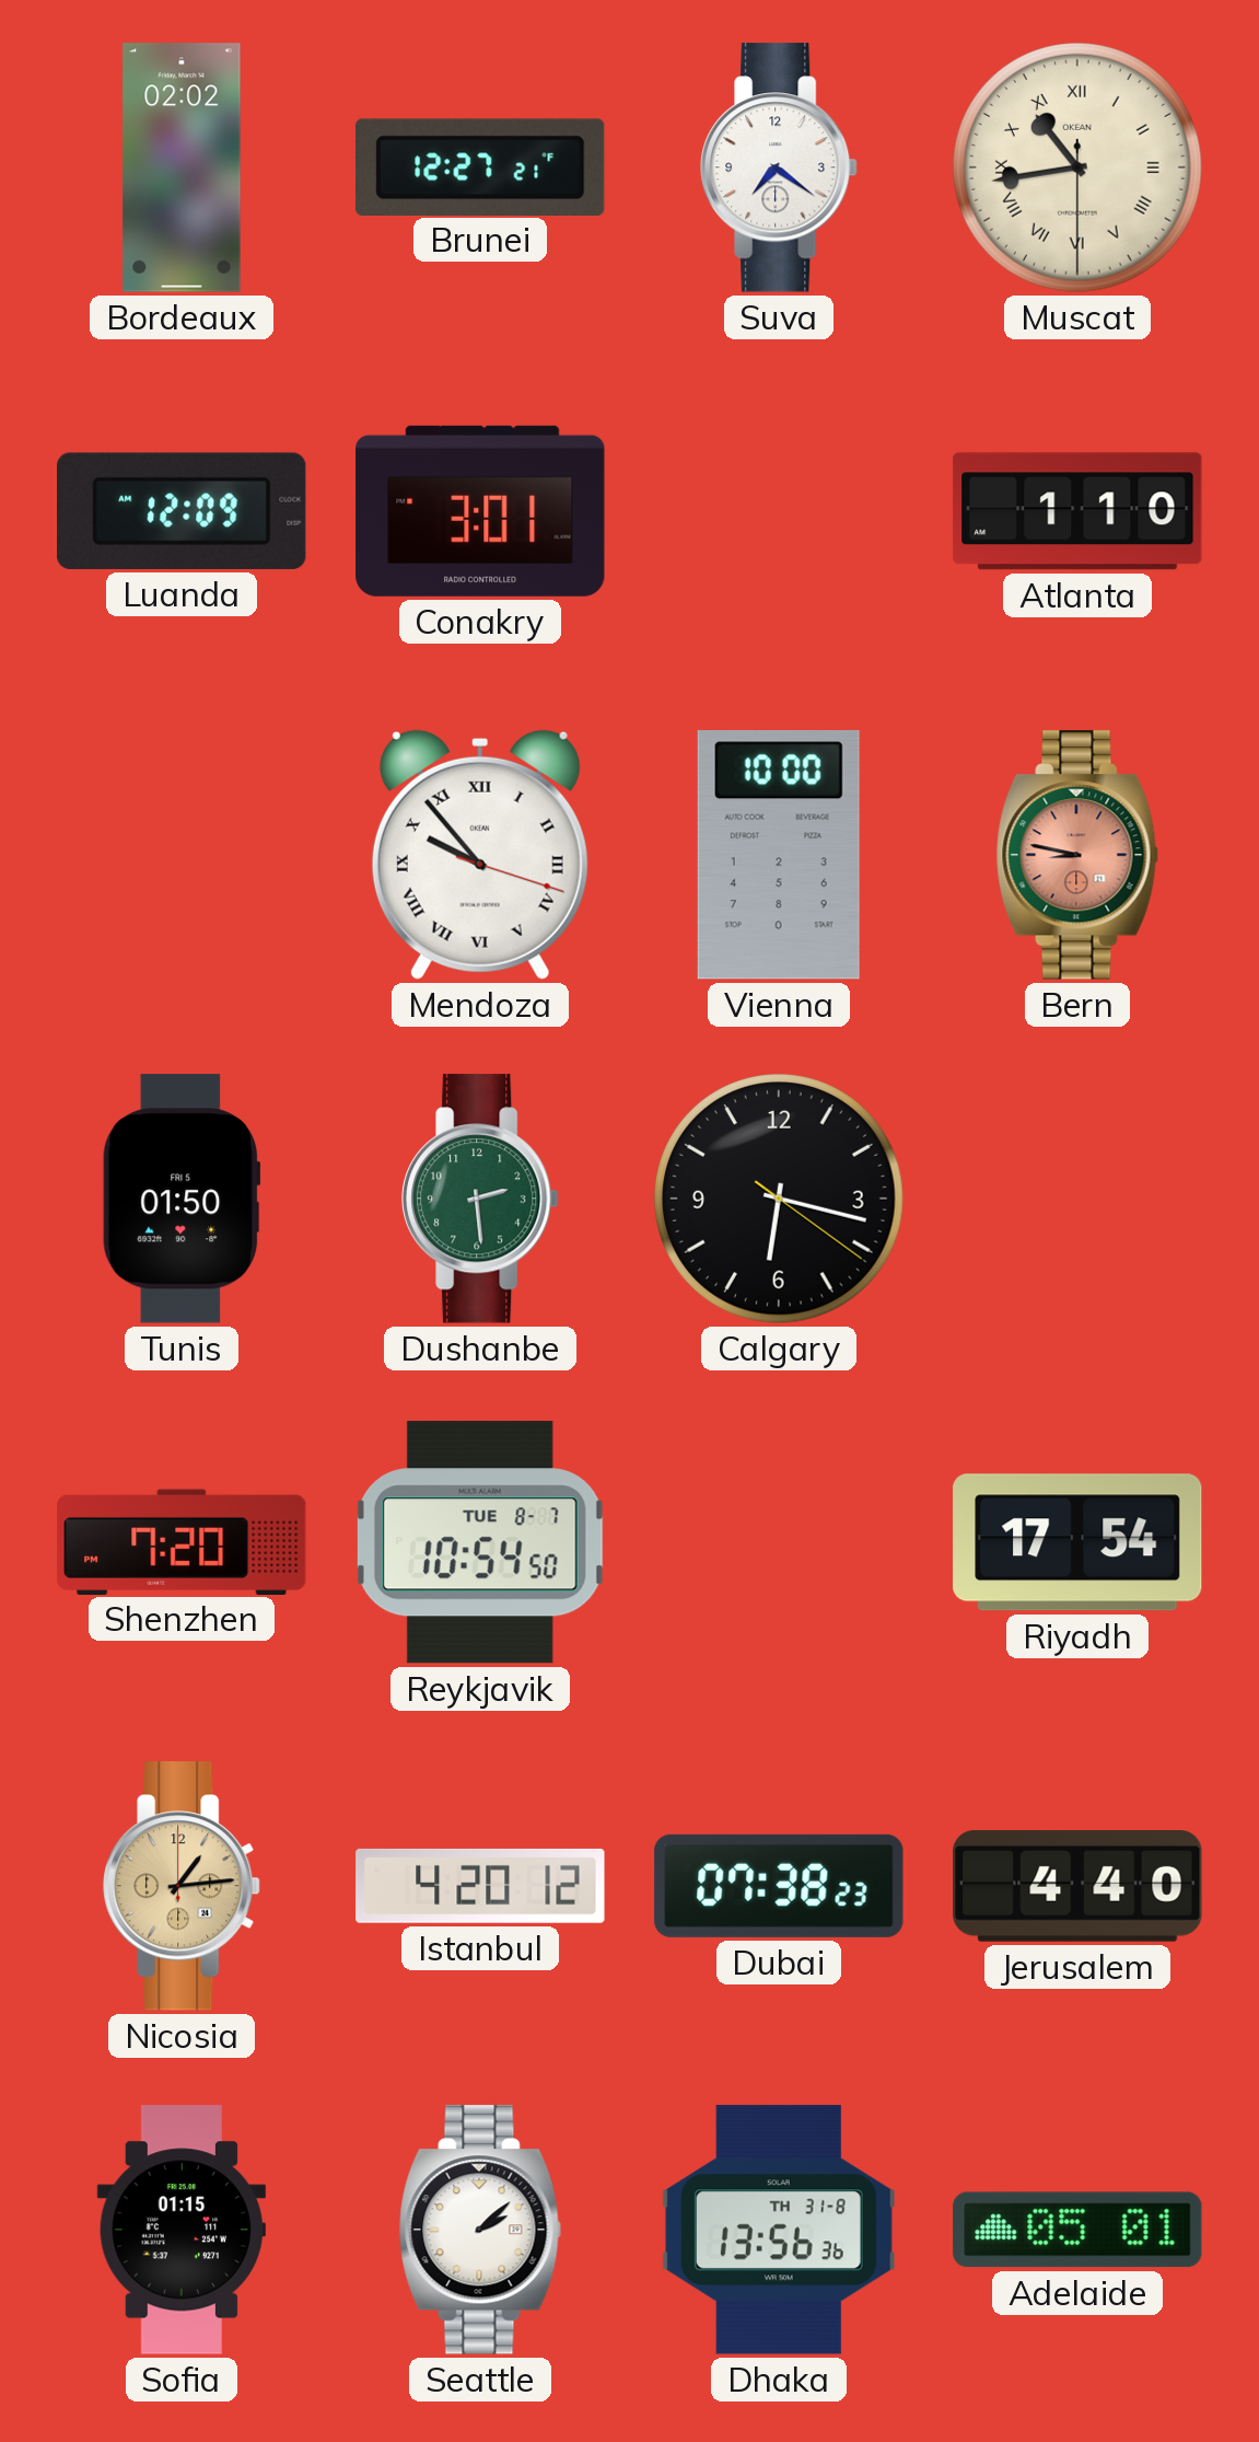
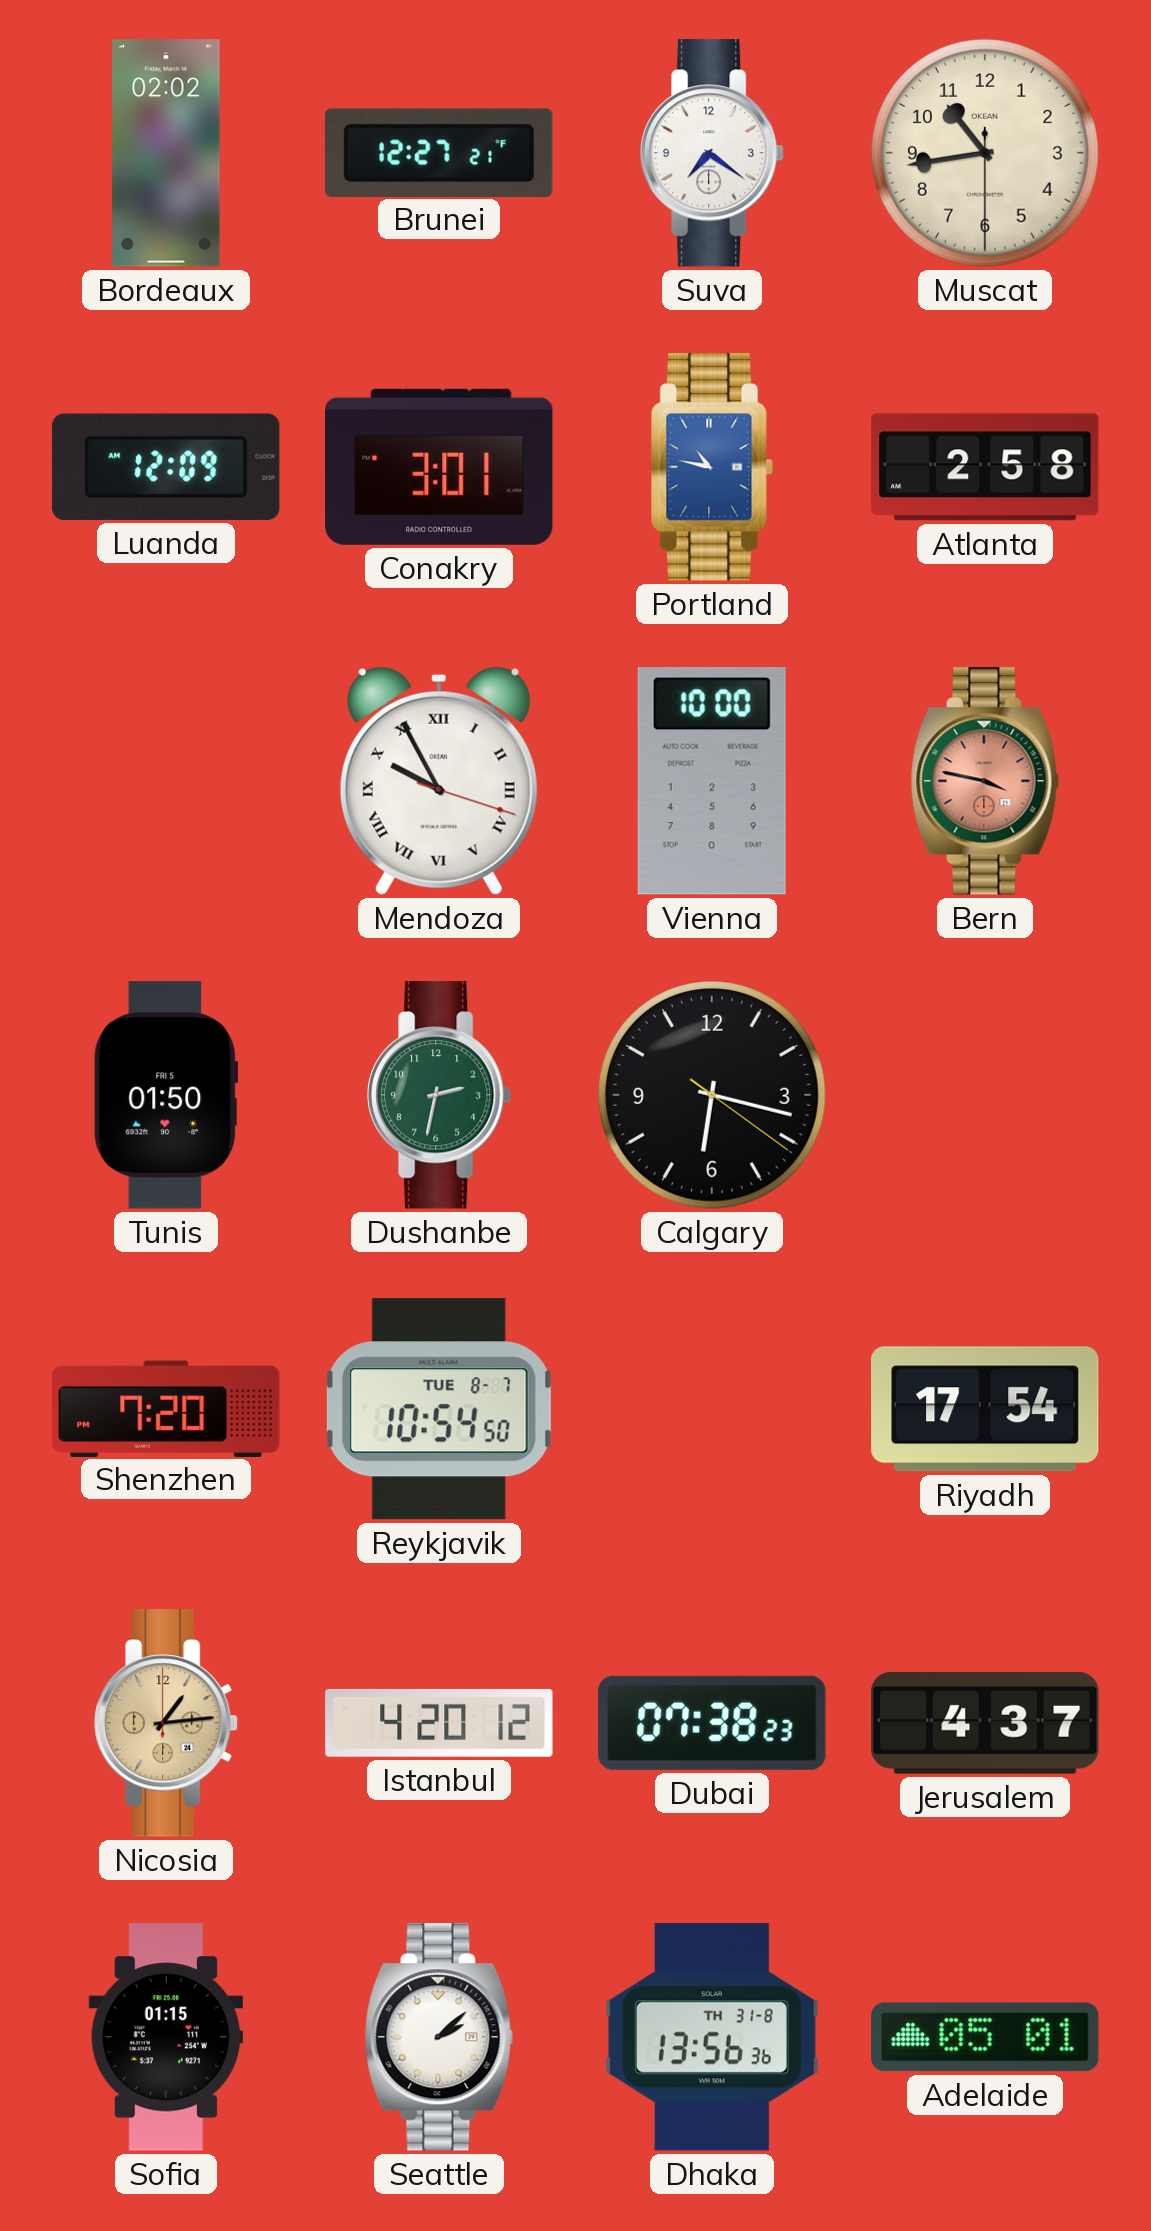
Muscat numerals: Roman -> Arabic (986, 154)
Portland: none -> 10:47 (712, 467)
Atlanta: 1:10 -> 2:58 (985, 467)
Mendoza: 9:53 -> 9:55 (439, 781)
Bern: 8:47 -> 3:47 (985, 781)
Dushanbe: 2:29 -> 2:32 (439, 1095)
Jerusalem: 4:40 -> 4:37 (985, 1724)
